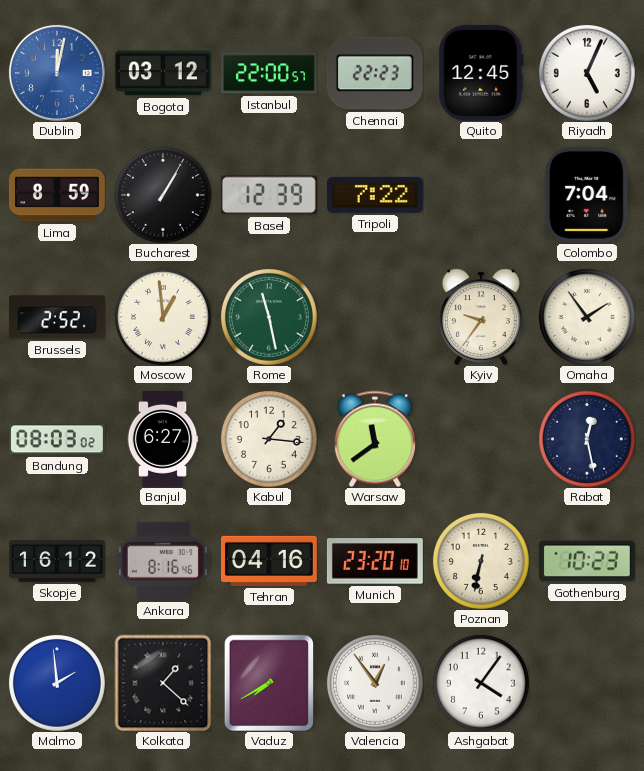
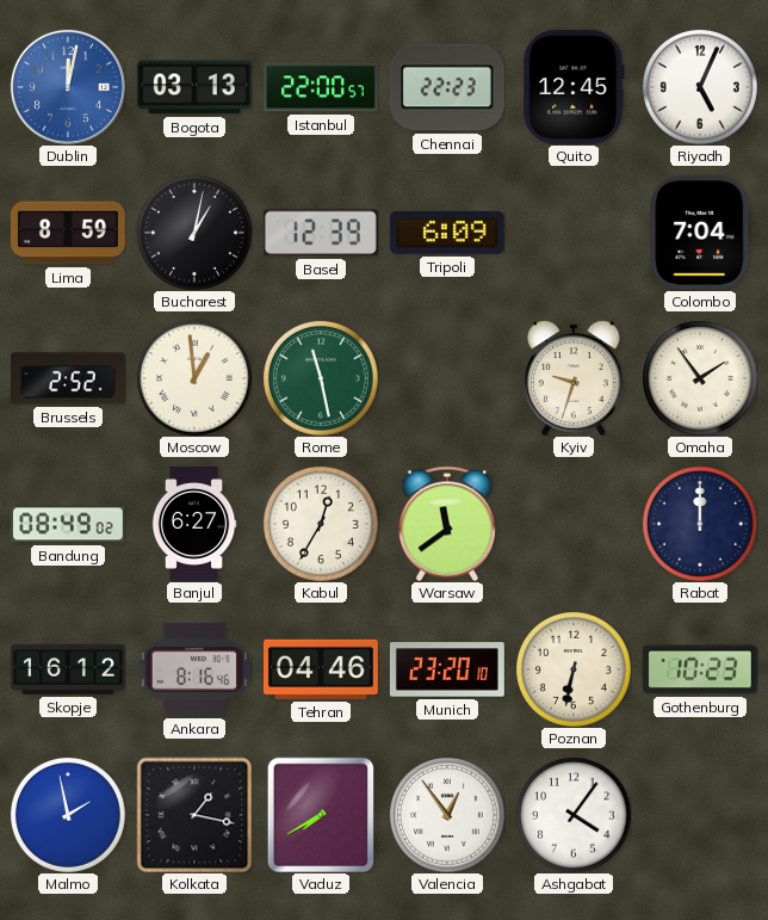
Bogota: 03:12 -> 03:13 (194, 87)
Bucharest: 1:05 -> 1:02 (194, 233)
Tripoli: 7:22 -> 6:09 (447, 233)
Kyiv: 9:36 -> 9:33 (574, 378)
Bandung: 08:03 -> 08:49 (68, 524)
Kabul: 1:16 -> 12:35 (321, 524)
Rabat: 12:28 -> 12:00 (700, 524)
Tehran: 04:16 -> 04:46 (321, 669)
Malmo: 1:59 -> 1:58 (68, 815)
Kolkata: 1:22 -> 1:17 (194, 815)
